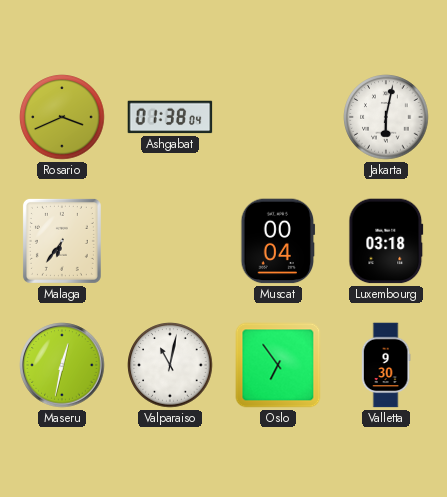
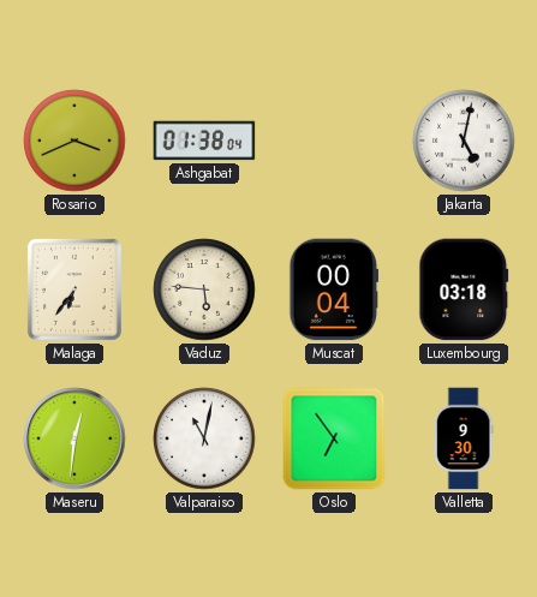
Jakarta: 6:02 -> 5:02 (464, 141)
Vaduz: none -> 5:46 (204, 289)
Maseru: 12:32 -> 12:31 (74, 438)
